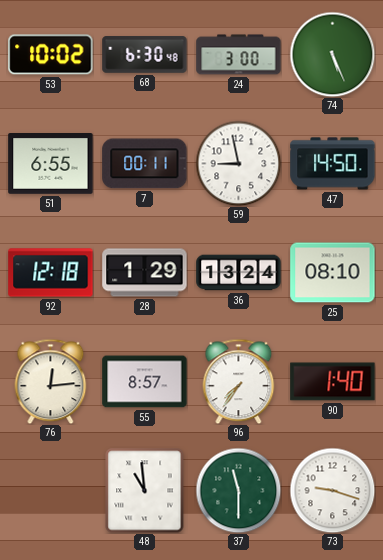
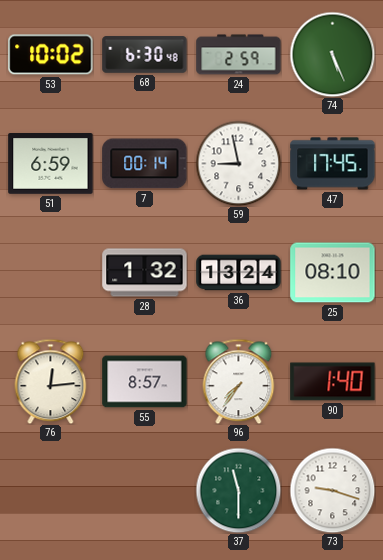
24: 3:00 -> 2:59 (239, 55)
51: 6:55 -> 6:59 (51, 164)
7: 00:11 -> 00:14 (145, 164)
47: 14:50 -> 17:45 (333, 164)
92: 12:18 -> none (51, 273)
28: 1:29 -> 1:32 (145, 273)
48: 10:59 -> none (145, 490)
